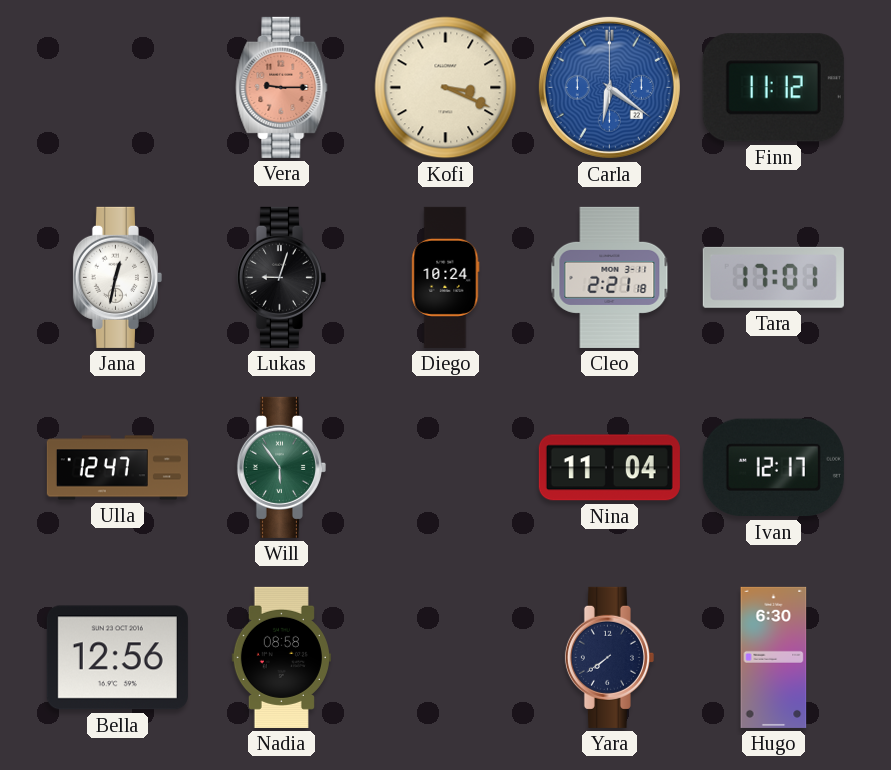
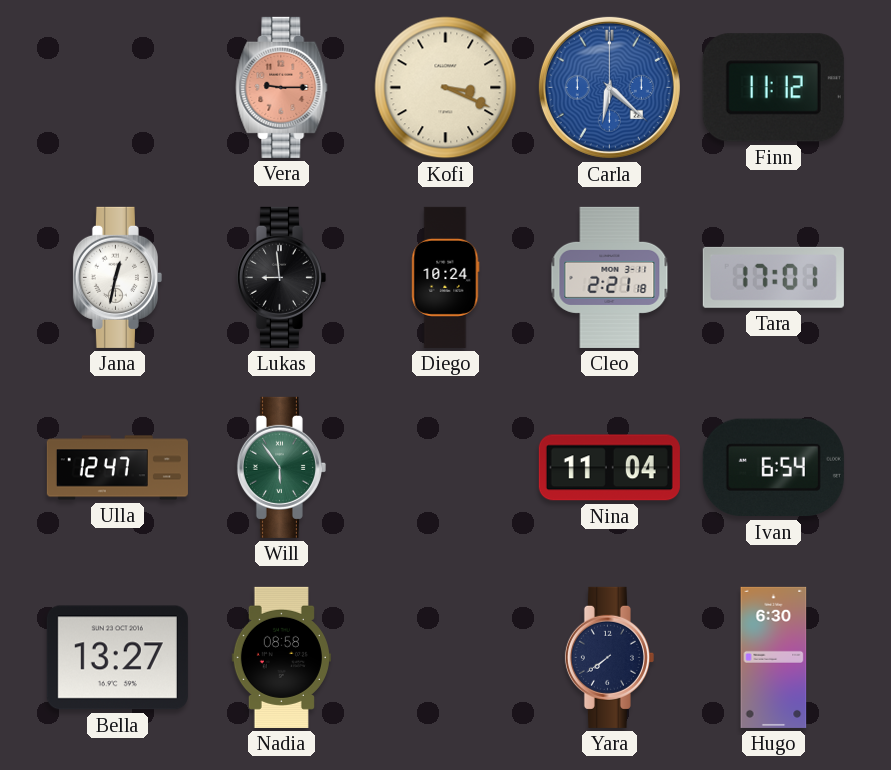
Carla: 6:21 -> 6:22 (609, 87)
Lukas: 9:03 -> 8:59 (281, 277)
Ivan: 12:17 -> 6:54 (773, 468)
Bella: 12:56 -> 13:27 (117, 658)
